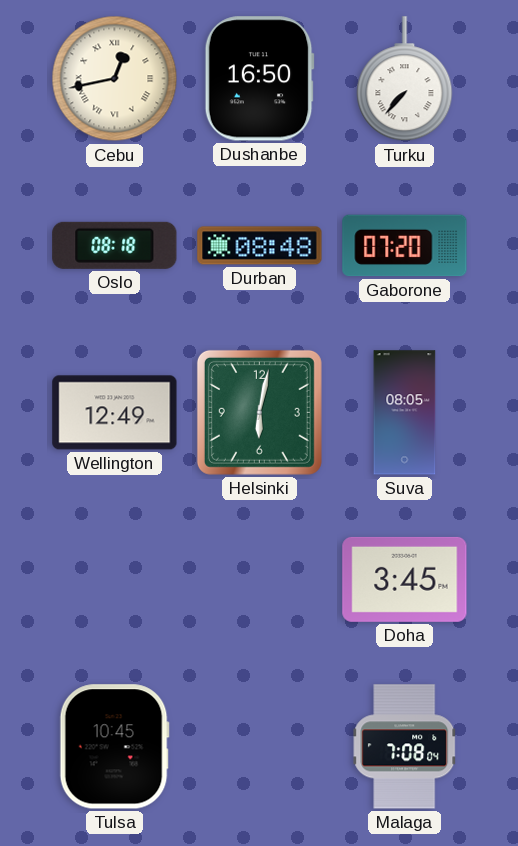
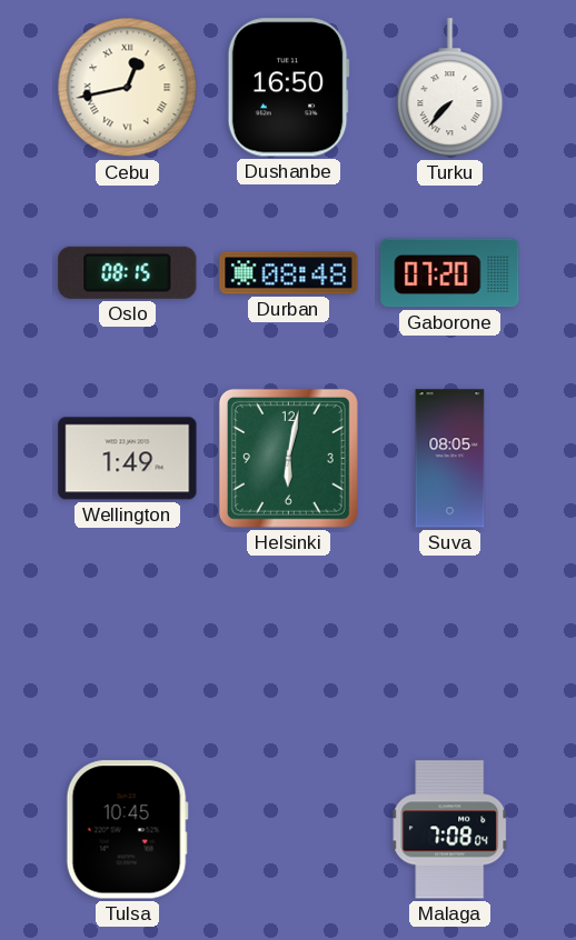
Oslo: 08:18 -> 08:15 (128, 272)
Wellington: 12:49 -> 1:49 (128, 459)
Doha: 3:45 -> none (405, 579)
